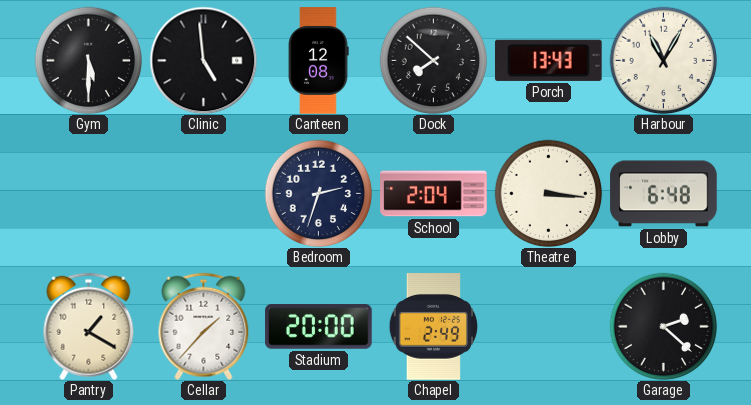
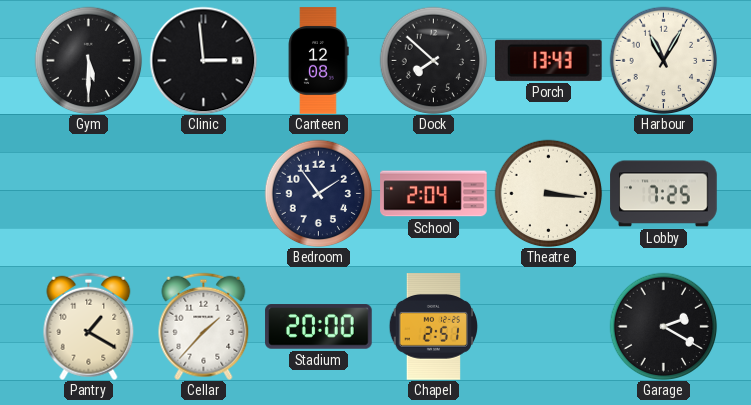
Clinic: 4:59 -> 2:59 (203, 60)
Bedroom: 2:33 -> 1:54 (318, 193)
Lobby: 6:48 -> 7:25 (664, 194)
Chapel: 2:49 -> 2:51 (434, 327)
Garage: 2:22 -> 2:20 (663, 326)
